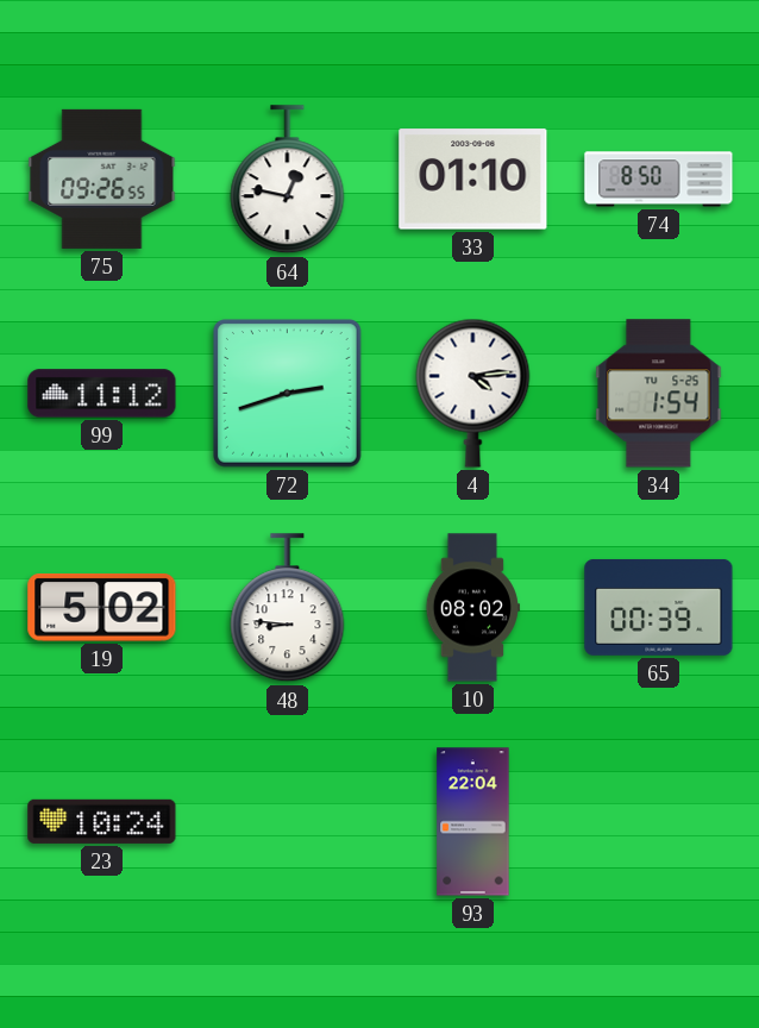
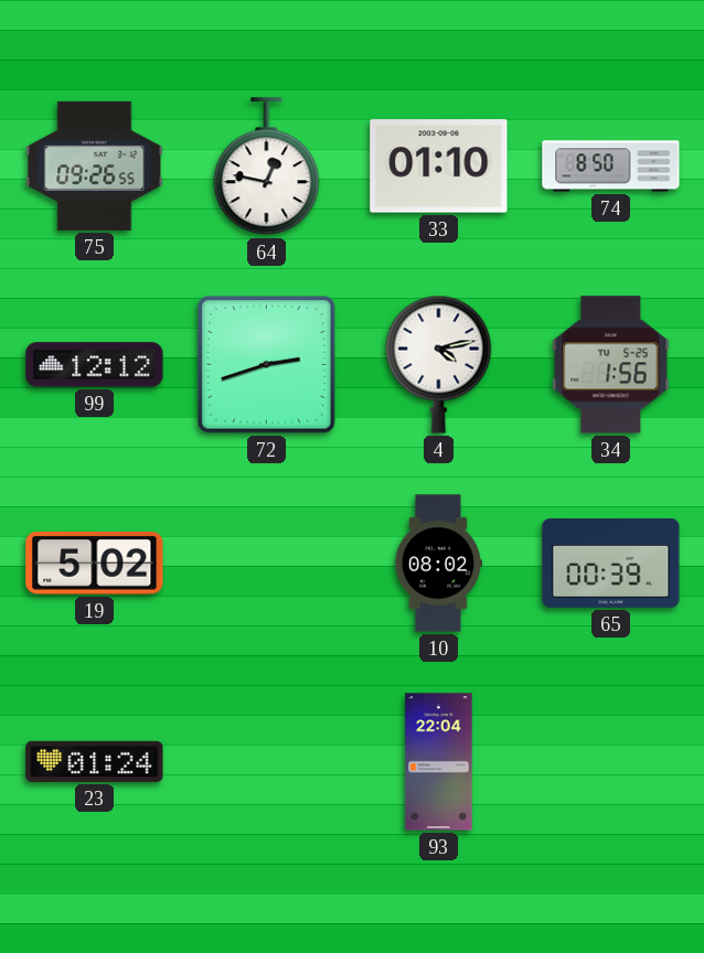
99: 11:12 -> 12:12 (95, 365)
4: 4:14 -> 4:13 (439, 364)
34: 1:54 -> 1:56 (611, 365)
48: 8:46 -> none (288, 608)
23: 10:24 -> 01:24 (95, 761)
